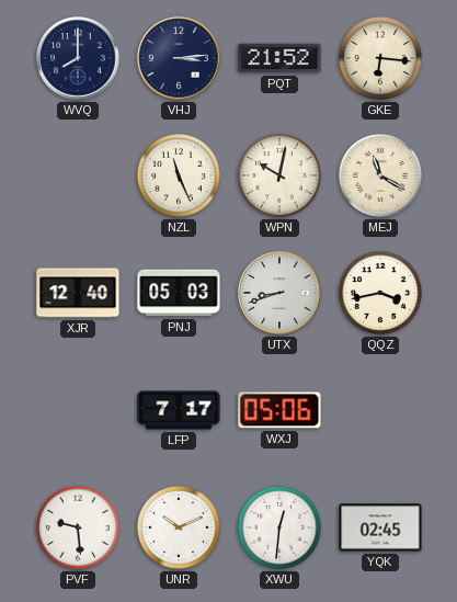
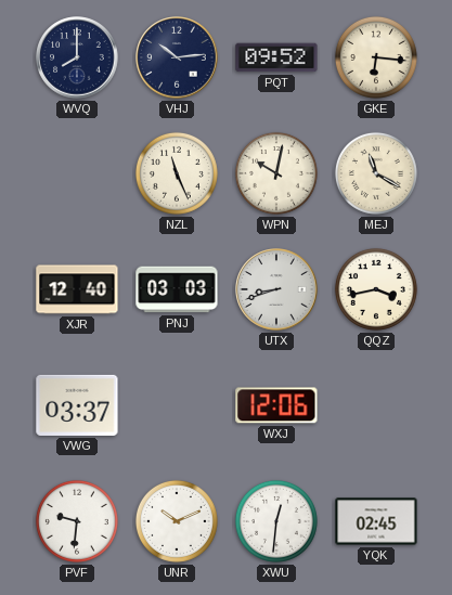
VHJ: 3:14 -> 10:14 (177, 57)
PQT: 21:52 -> 09:52 (276, 57)
PNJ: 05:03 -> 03:03 (177, 289)
VWG: none -> 03:37 (77, 405)
LFP: 7:17 -> none (179, 410)
WXJ: 05:06 -> 12:06 (276, 405)
PVF: 9:29 -> 9:31 (77, 521)
